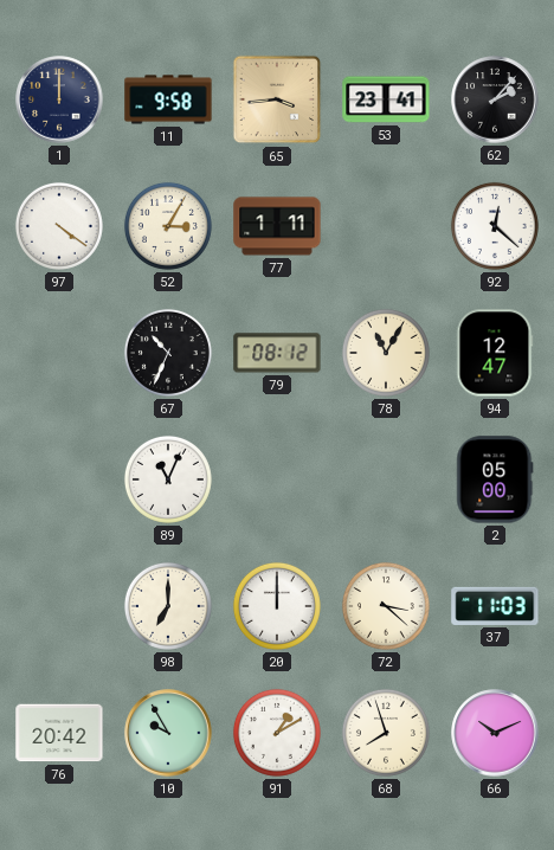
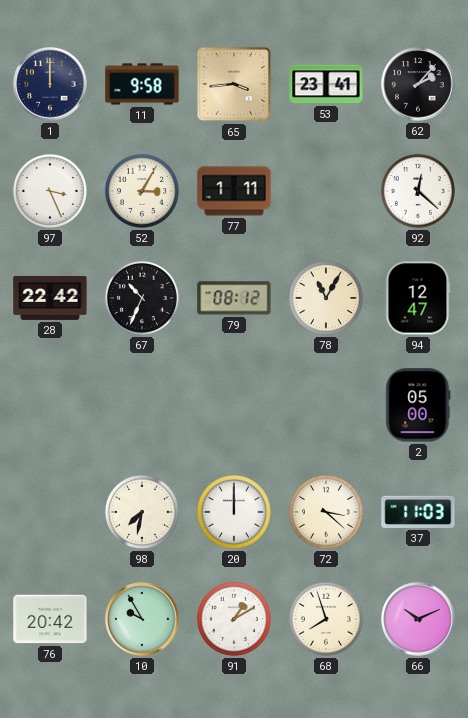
97: 4:21 -> 3:26 (50, 191)
28: none -> 22:42 (50, 298)
89: 11:04 -> none (168, 479)
98: 7:00 -> 7:32 (142, 512)
